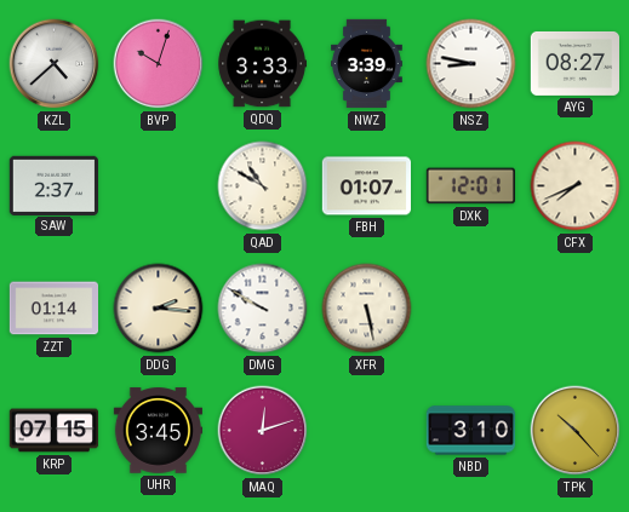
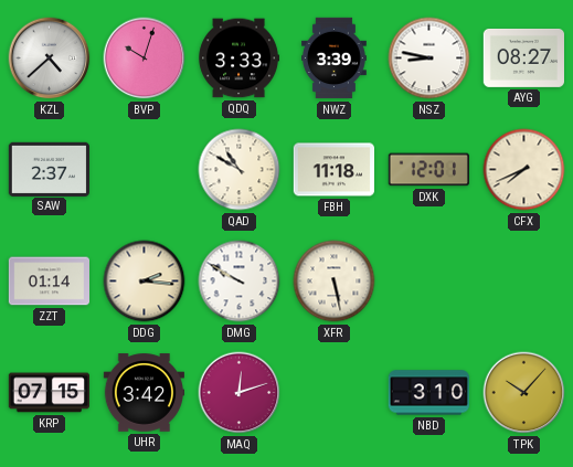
FBH: 01:07 -> 11:18 (333, 170)
UHR: 3:45 -> 3:42 (145, 393)
TPK: 10:23 -> 10:07 (524, 393)
